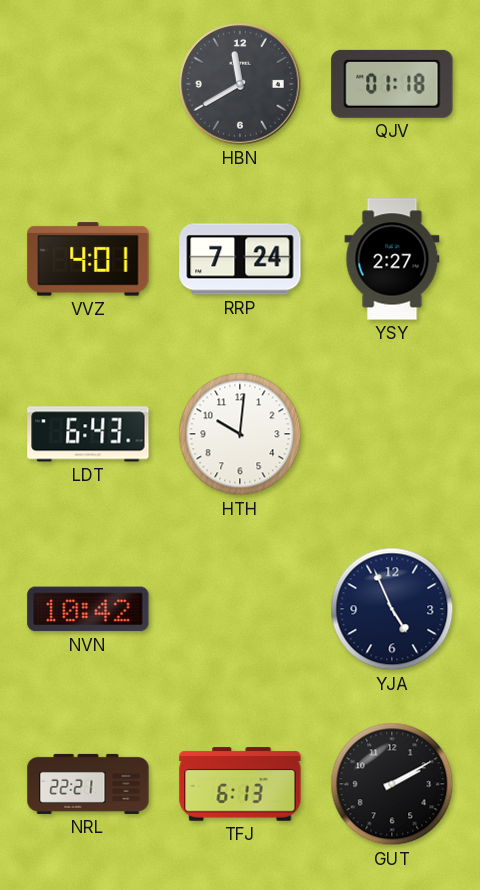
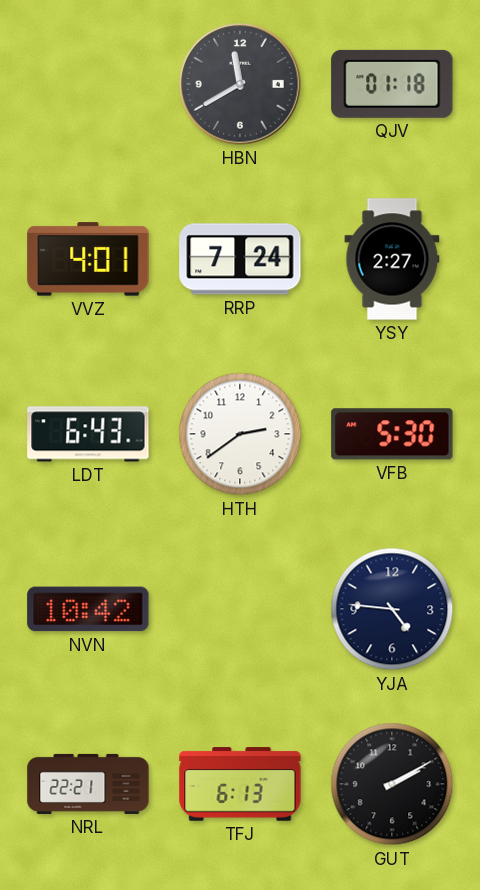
HTH: 10:01 -> 2:39 (240, 434)
VFB: none -> 5:30 (392, 434)
YJA: 4:56 -> 4:46 (392, 609)
